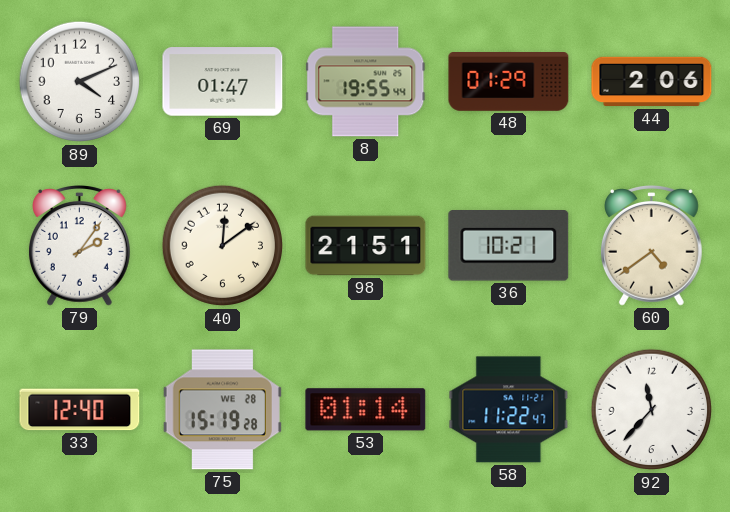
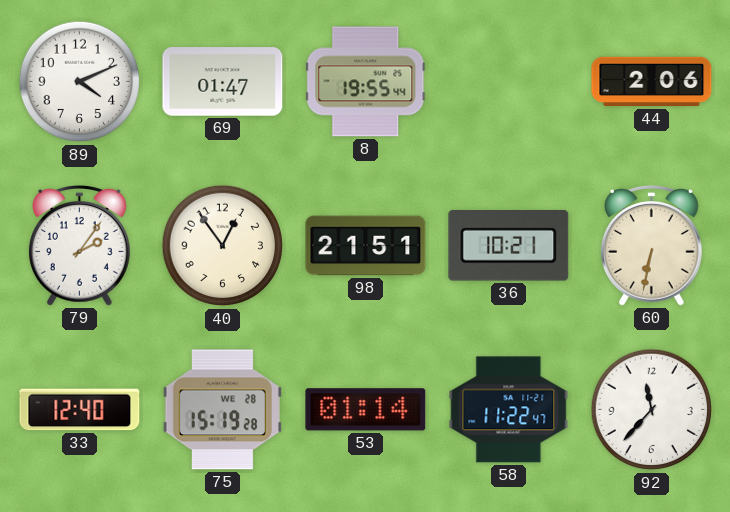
48: 01:29 -> none (509, 82)
40: 12:09 -> 12:54 (223, 246)
60: 4:39 -> 6:32 (651, 246)
